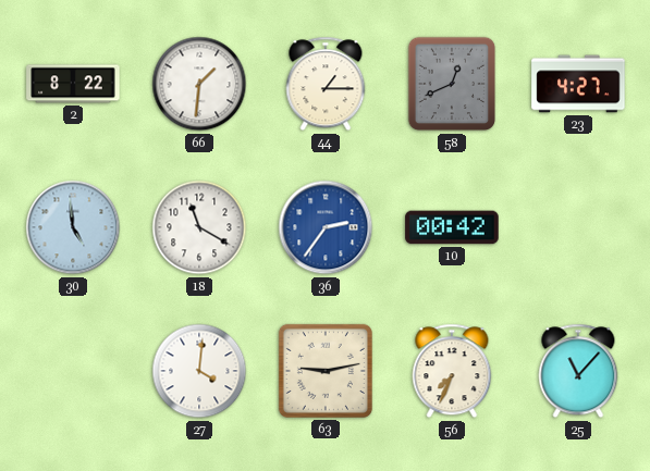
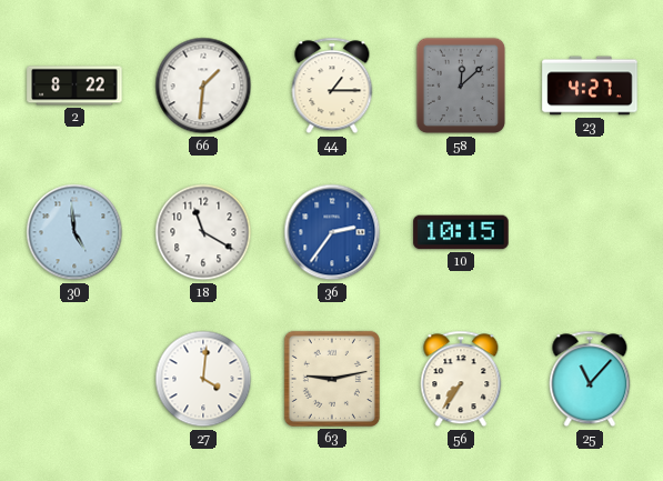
58: 12:41 -> 12:08 (461, 86)
10: 00:42 -> 10:15 (461, 232)
56: 7:34 -> 7:36 (461, 379)
